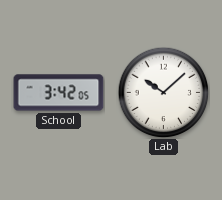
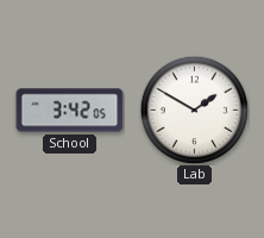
Lab: 10:08 -> 1:50 (194, 109)
